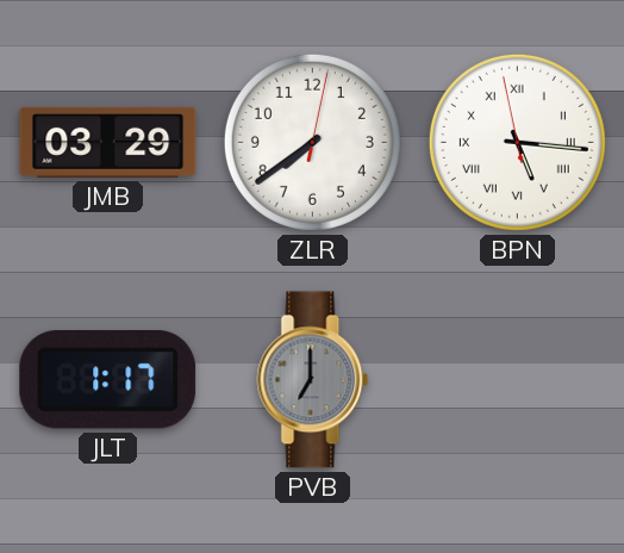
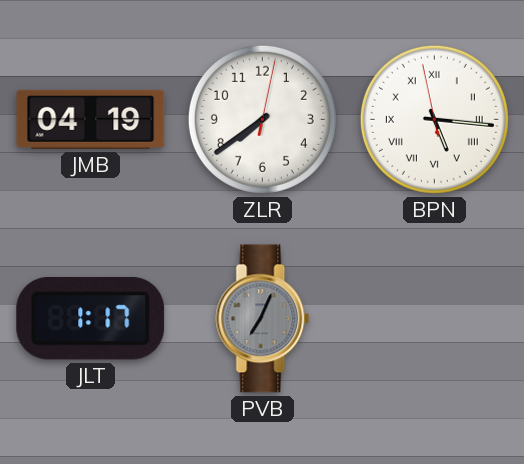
JMB: 03:29 -> 04:19 (91, 119)
PVB: 7:00 -> 7:04 (263, 319)
